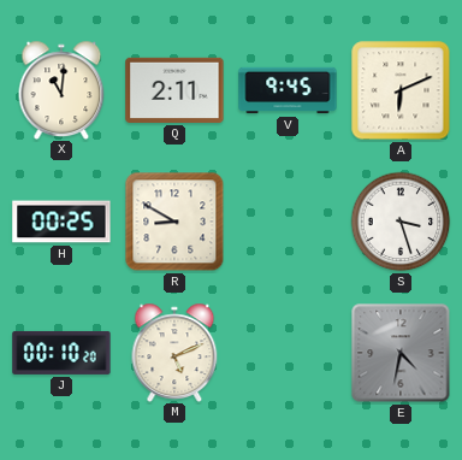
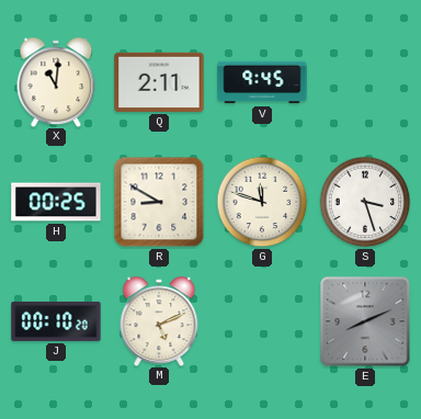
A: 6:11 -> none (401, 90)
G: none -> 11:48 (262, 202)
E: 4:32 -> 8:11 (365, 321)
